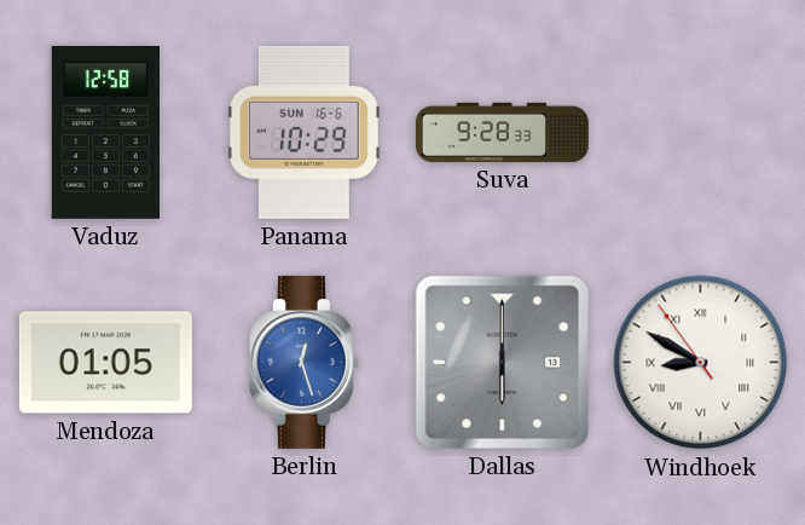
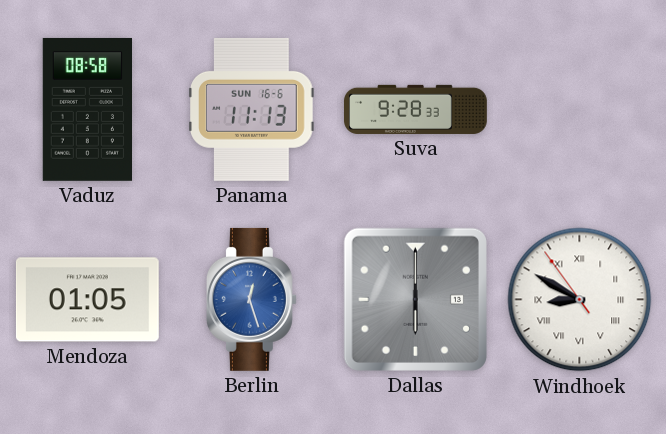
Vaduz: 12:58 -> 08:58 (87, 109)
Panama: 10:29 -> 11:13 (252, 109)
